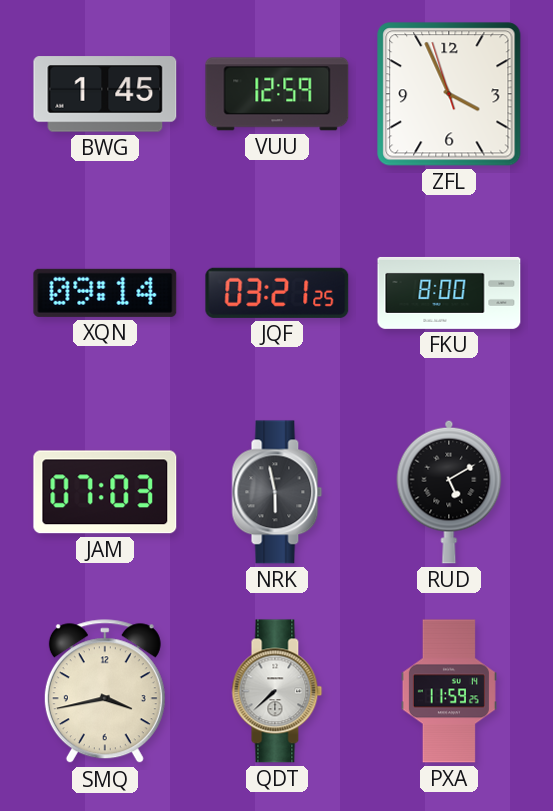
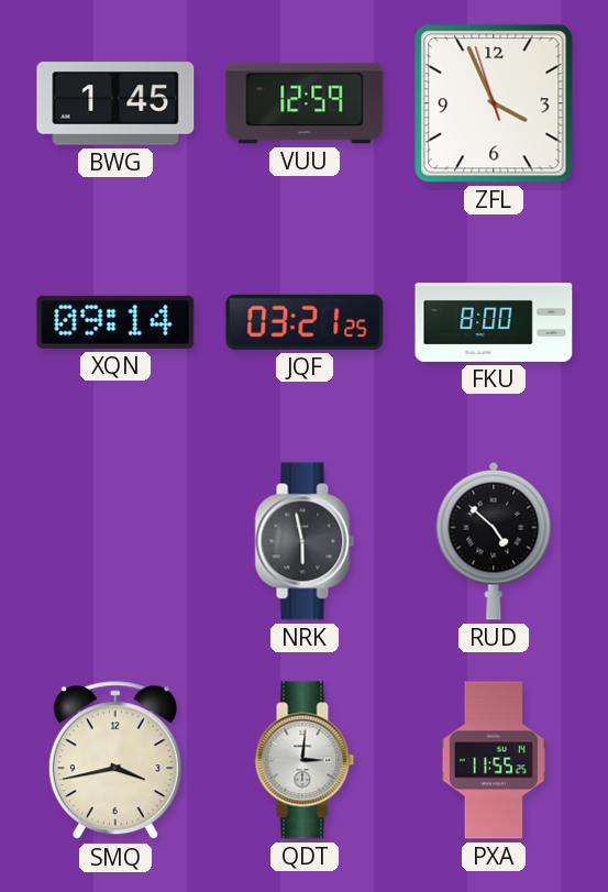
JAM: 07:03 -> none (105, 492)
RUD: 5:10 -> 4:52 (494, 541)
QDT: 7:38 -> 3:01 (305, 760)
PXA: 11:59 -> 11:55 (494, 760)
